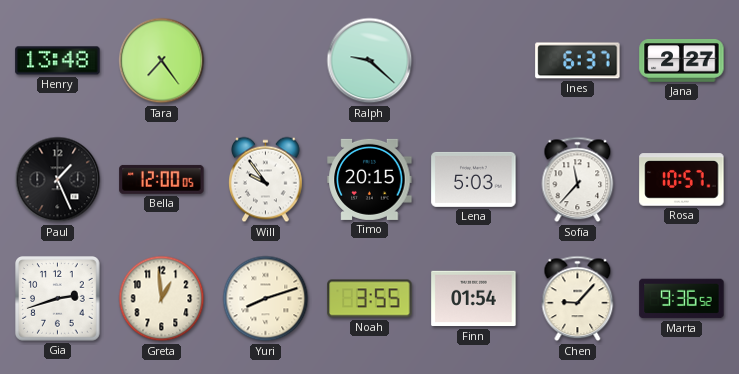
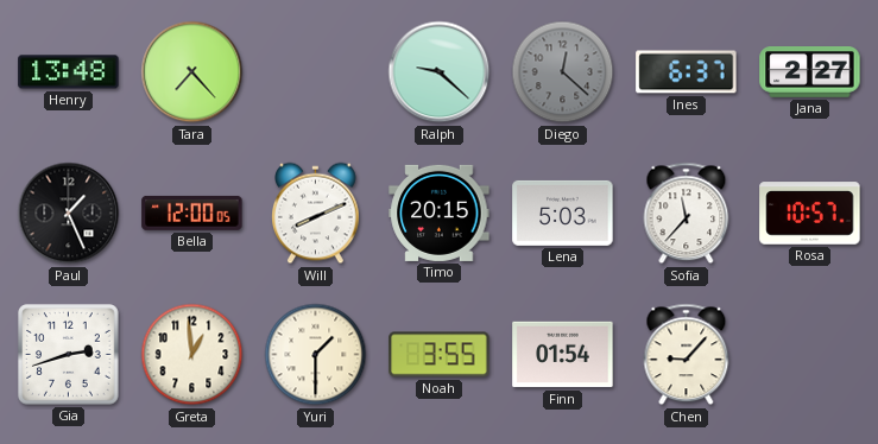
Tara: 7:24 -> 7:23 (192, 72)
Diego: none -> 12:22 (563, 72)
Will: 9:54 -> 8:11 (316, 214)
Yuri: 8:12 -> 1:30 (316, 355)
Marta: 9:36 -> none (682, 299)
